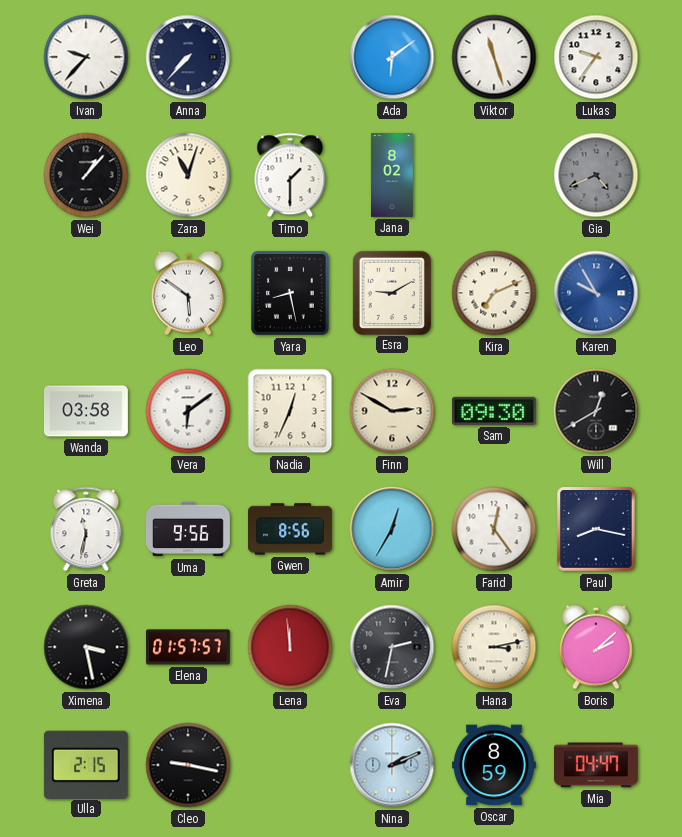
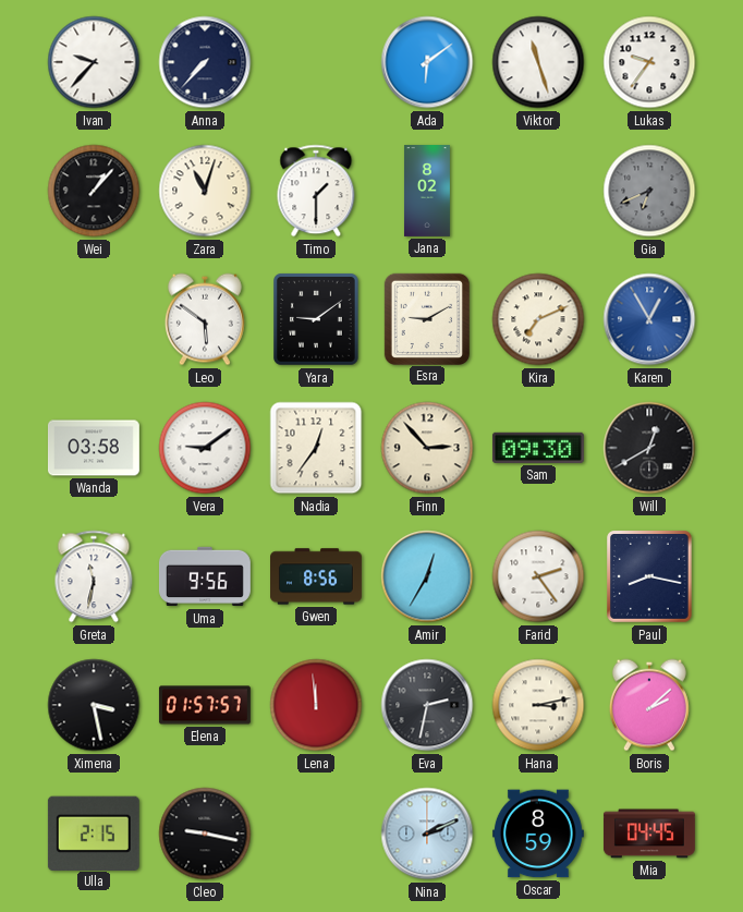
Gia: 4:41 -> 6:41 (649, 191)
Yara: 8:28 -> 9:09 (317, 320)
Karen: 9:55 -> 12:55 (649, 319)
Vera: 6:09 -> 9:09 (205, 448)
Nadia: 12:34 -> 12:36 (316, 448)
Finn: 2:50 -> 2:53 (427, 448)
Farid: 12:24 -> 2:24 (538, 576)
Mia: 04:47 -> 04:45 (649, 834)
